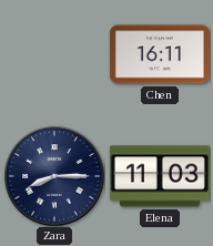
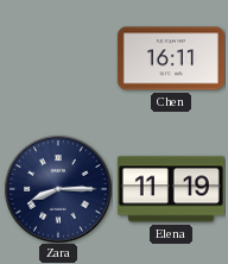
Elena: 11:03 -> 11:19 (171, 189)
